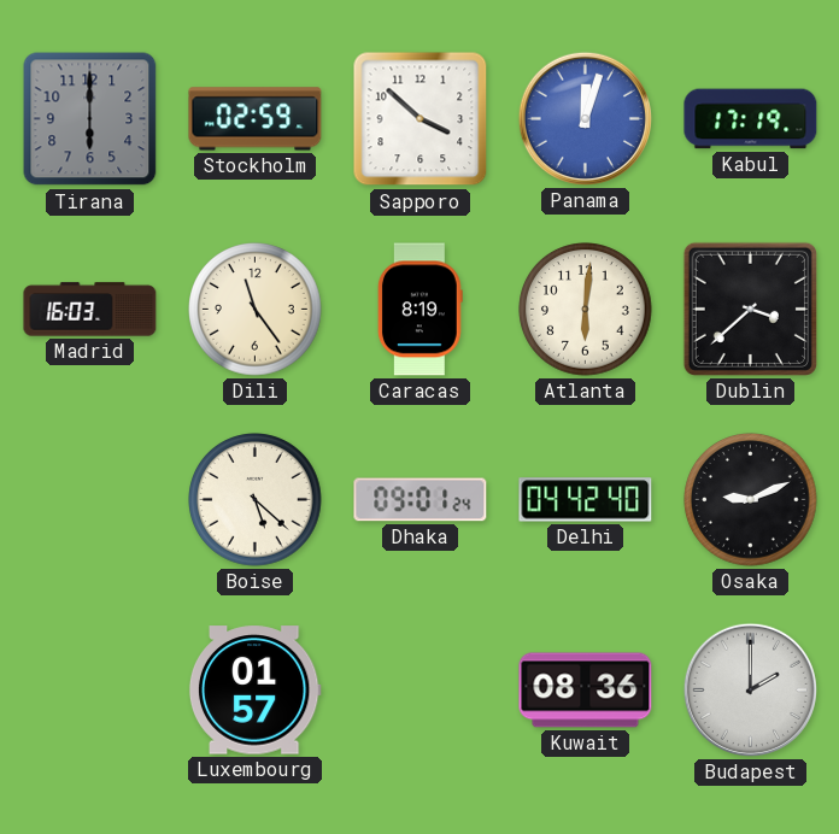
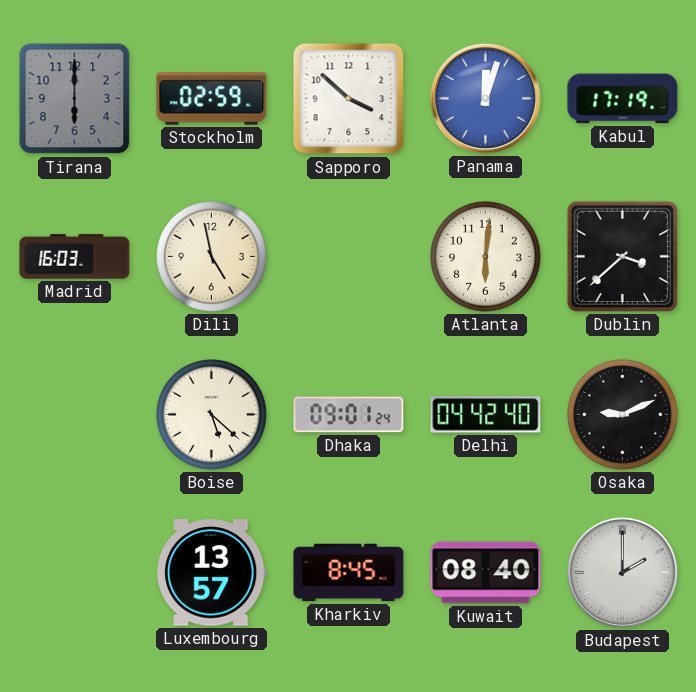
Dili: 11:24 -> 4:58 (212, 257)
Caracas: 8:19 -> none (421, 310)
Luxembourg: 01:57 -> 13:57 (211, 573)
Kharkiv: none -> 8:45 (349, 573)
Kuwait: 08:36 -> 08:40 (486, 573)
